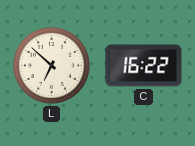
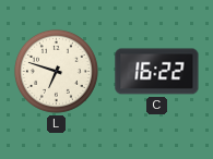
L: 6:52 -> 6:48 (56, 71)
